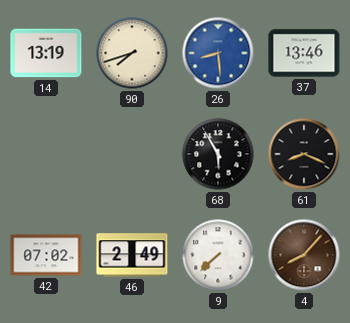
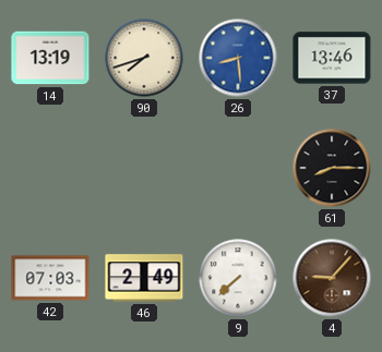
68: 5:55 -> none (218, 154)
61: 8:19 -> 8:15 (332, 168)
42: 07:02 -> 07:03 (50, 278)
4: 8:07 -> 9:07 (332, 278)
